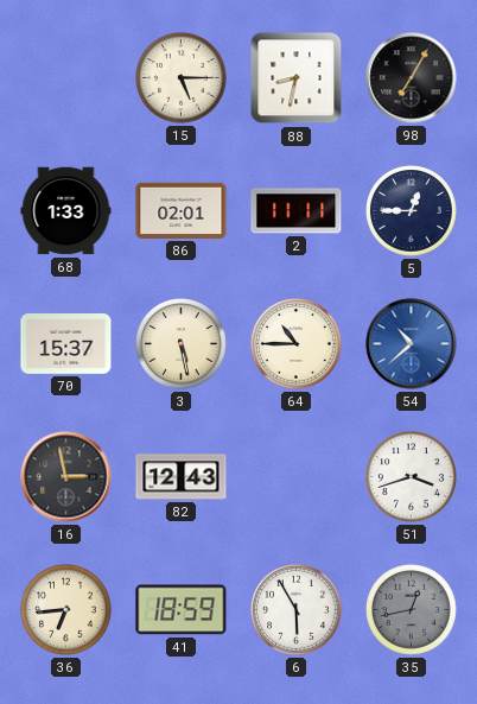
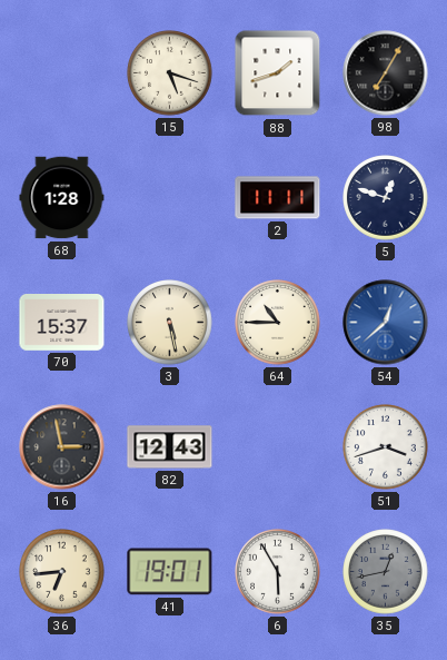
15: 5:15 -> 5:18 (170, 73)
88: 8:32 -> 1:42 (278, 73)
68: 1:33 -> 1:28 (62, 198)
86: 02:01 -> none (182, 210)
5: 12:45 -> 12:48 (386, 198)
54: 10:38 -> 12:38 (386, 323)
41: 18:59 -> 19:01 (170, 572)
